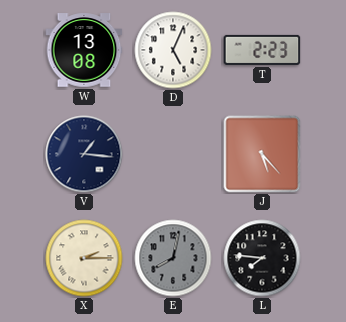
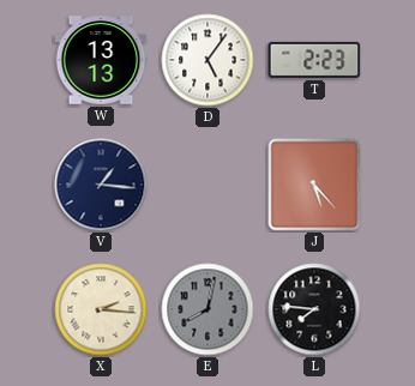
W: 13:08 -> 13:13 (101, 60)
D: 5:04 -> 5:06 (207, 60)
X: 2:15 -> 2:16 (101, 309)
